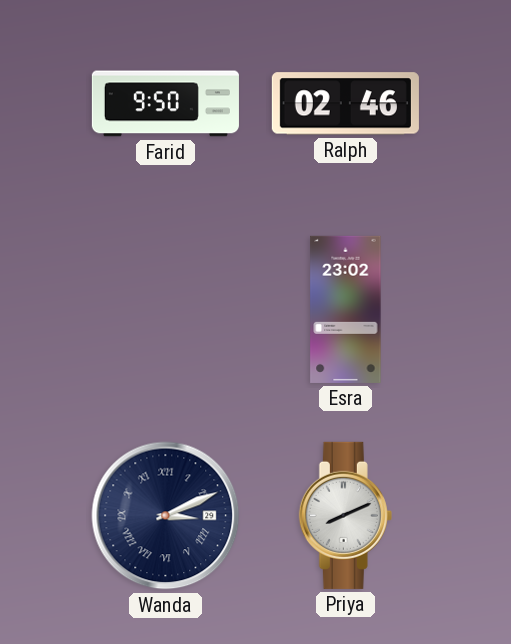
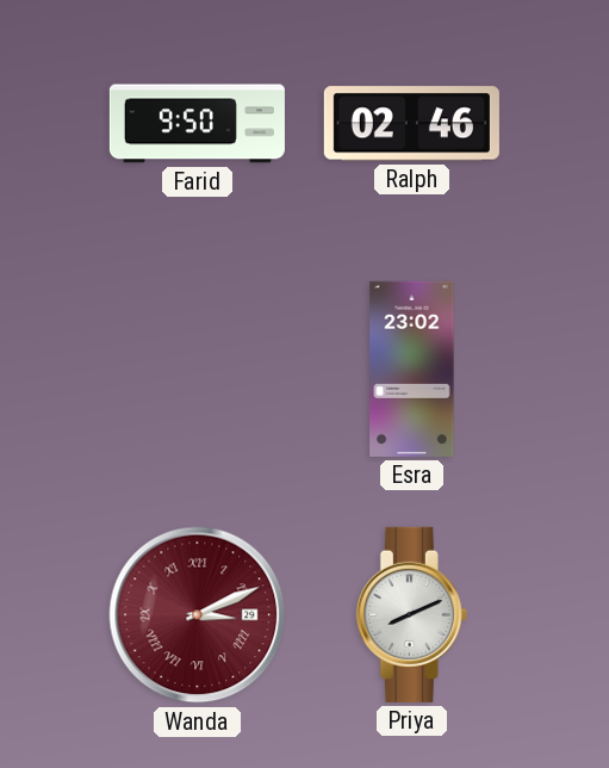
Wanda dial: navy -> burgundy (198, 615)
